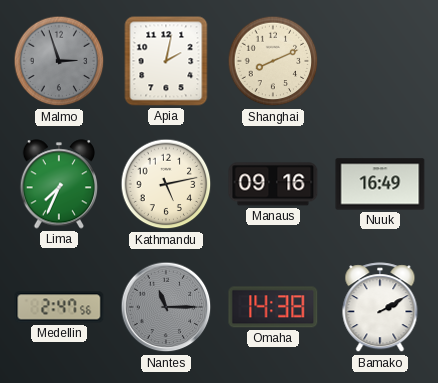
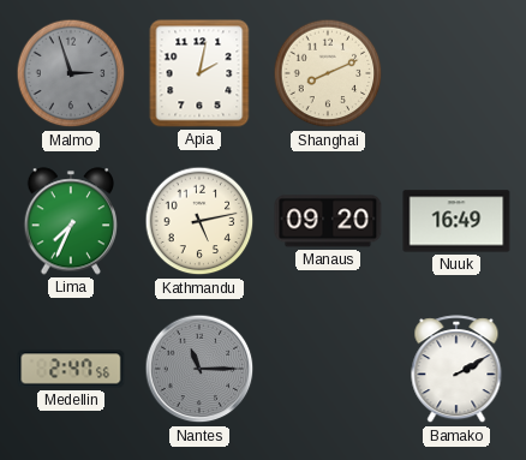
Manaus: 09:16 -> 09:20 (328, 221)
Omaha: 14:38 -> none (273, 307)
